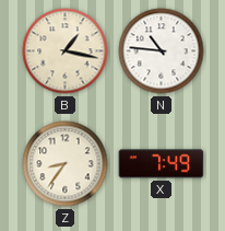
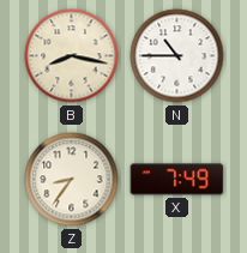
B: 1:17 -> 8:17 (72, 56)
N: 10:46 -> 10:45 (177, 56)
